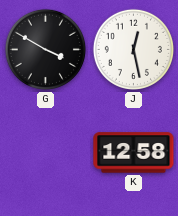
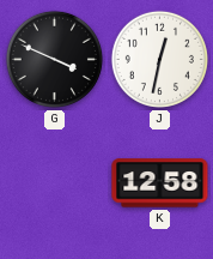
G: 3:50 -> 3:49 (54, 59)
J: 12:28 -> 12:32 (159, 59)
